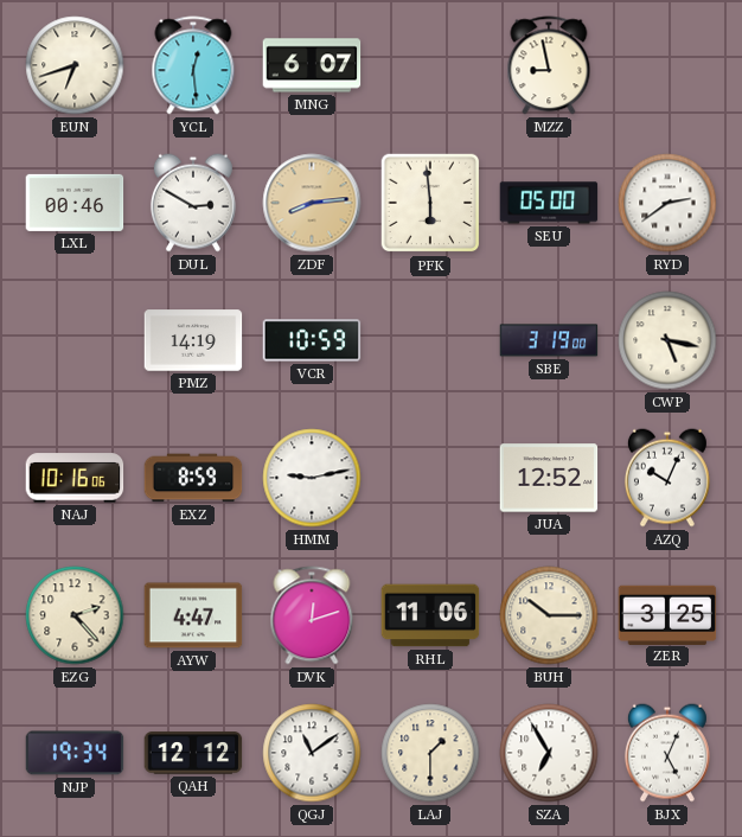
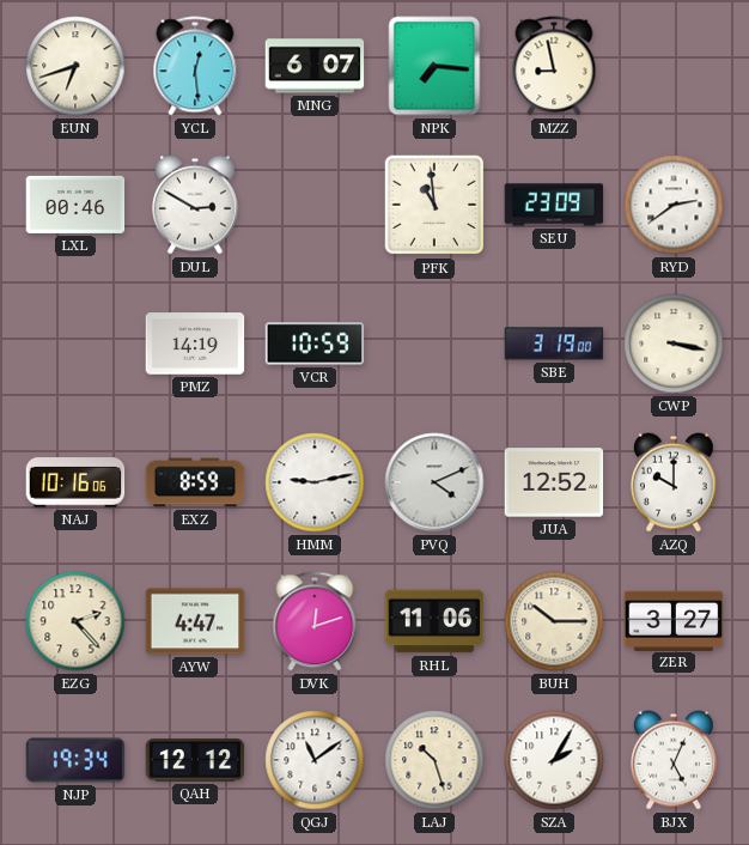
NPK: none -> 7:16 (434, 66)
ZDF: 8:14 -> none (312, 203)
PFK: 5:59 -> 10:59 (434, 205)
SEU: 05:00 -> 23:09 (554, 205)
CWP: 5:17 -> 3:17 (674, 344)
PVQ: none -> 4:11 (434, 482)
AZQ: 10:04 -> 10:00 (674, 482)
ZER: 3:25 -> 3:27 (674, 620)
LAJ: 1:30 -> 10:27 (434, 760)
SZA: 6:55 -> 2:05 (554, 760)
